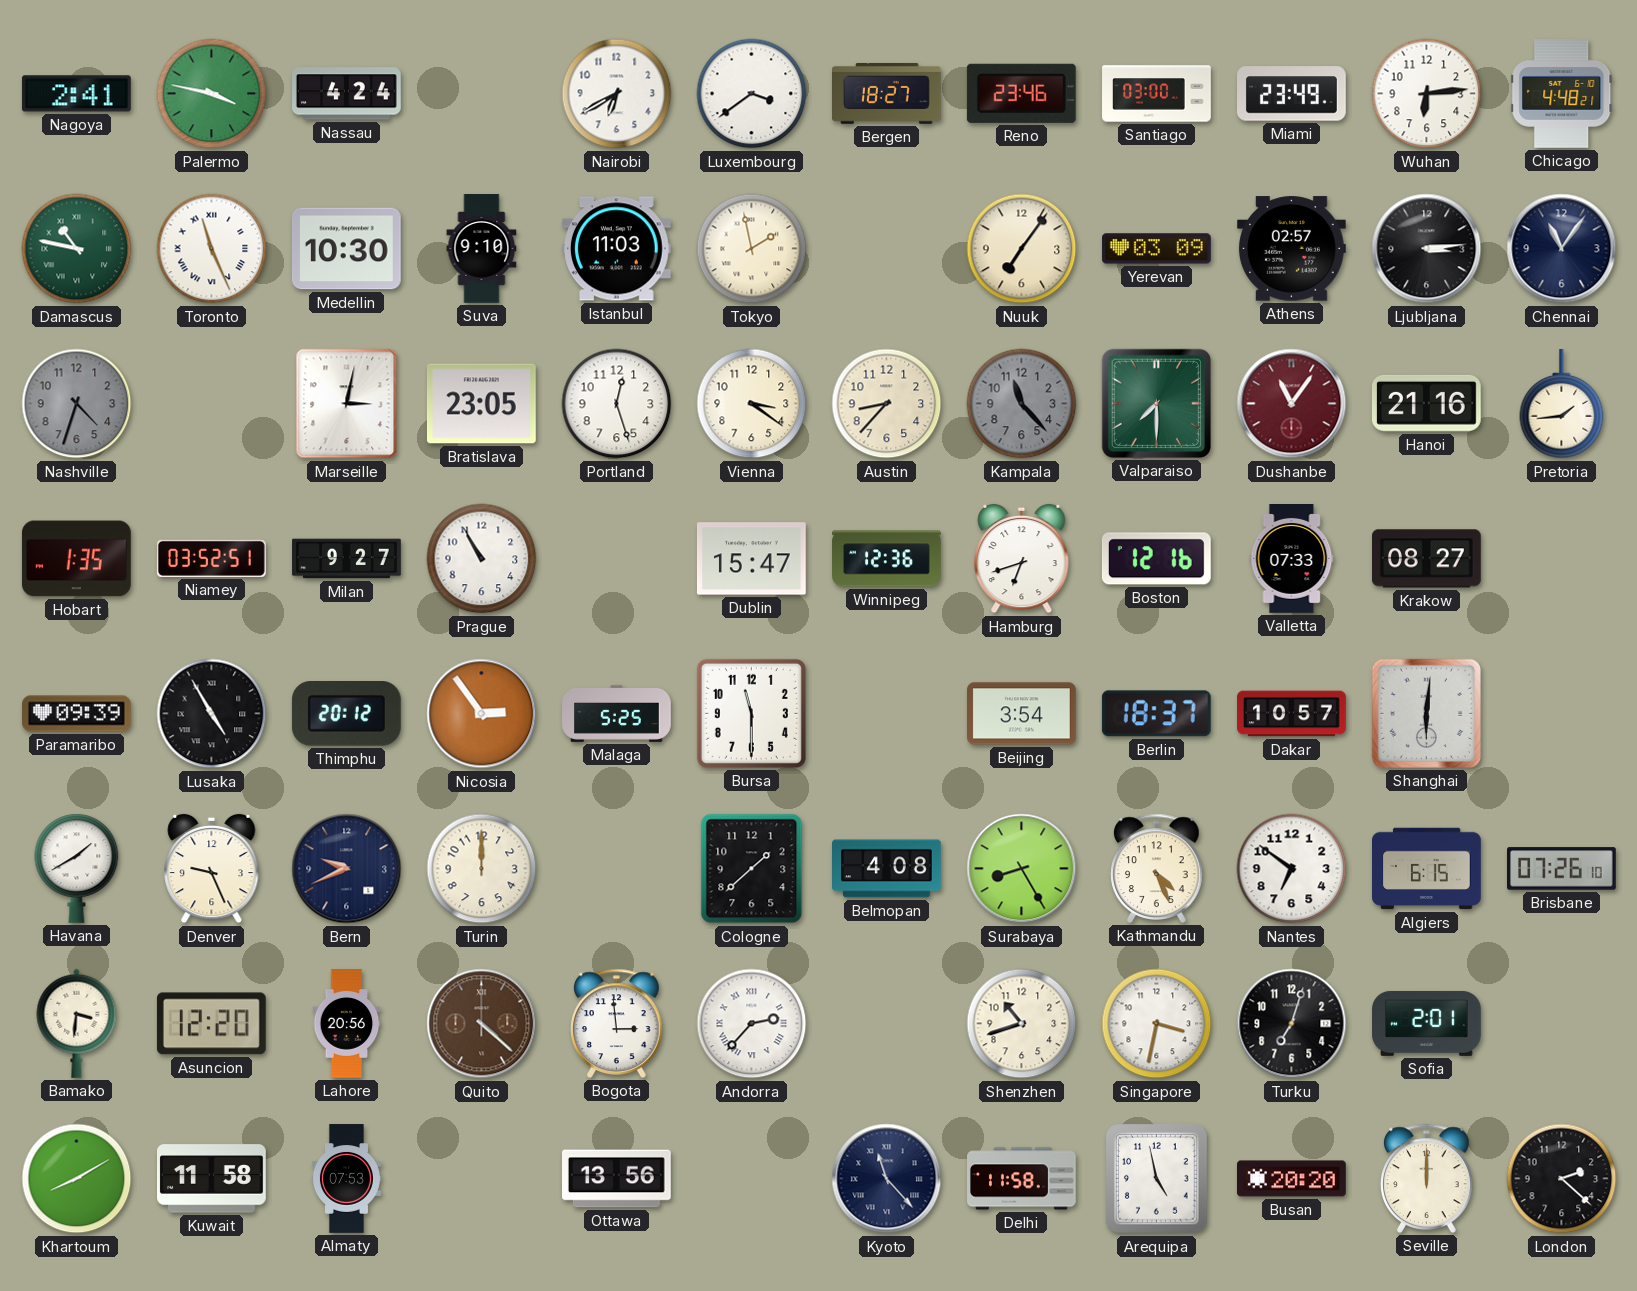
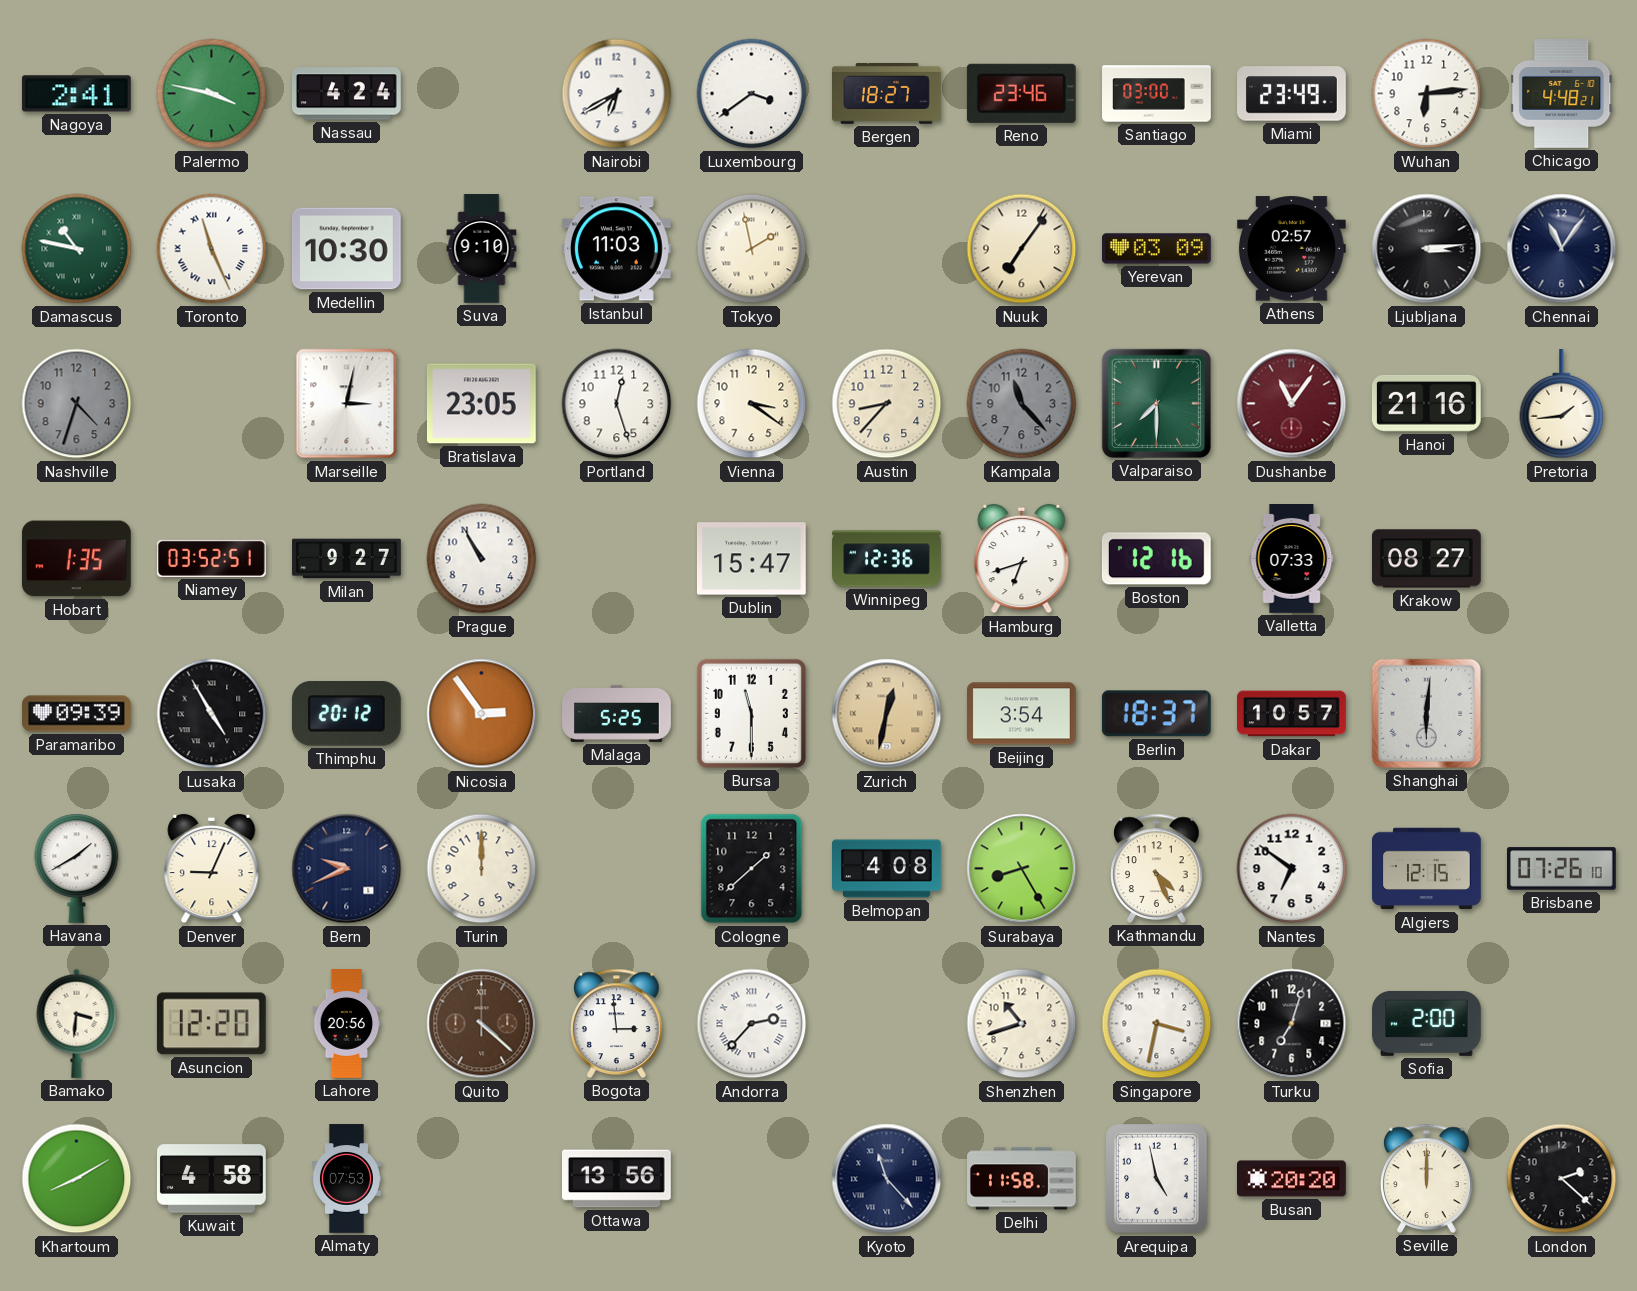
Zurich: none -> 12:32 (887, 714)
Denver: 9:26 -> 9:04 (212, 869)
Algiers: 6:15 -> 12:15 (1427, 869)
Sofia: 2:01 -> 2:00 (1427, 1023)
Kuwait: 11:58 -> 4:58 (212, 1179)
